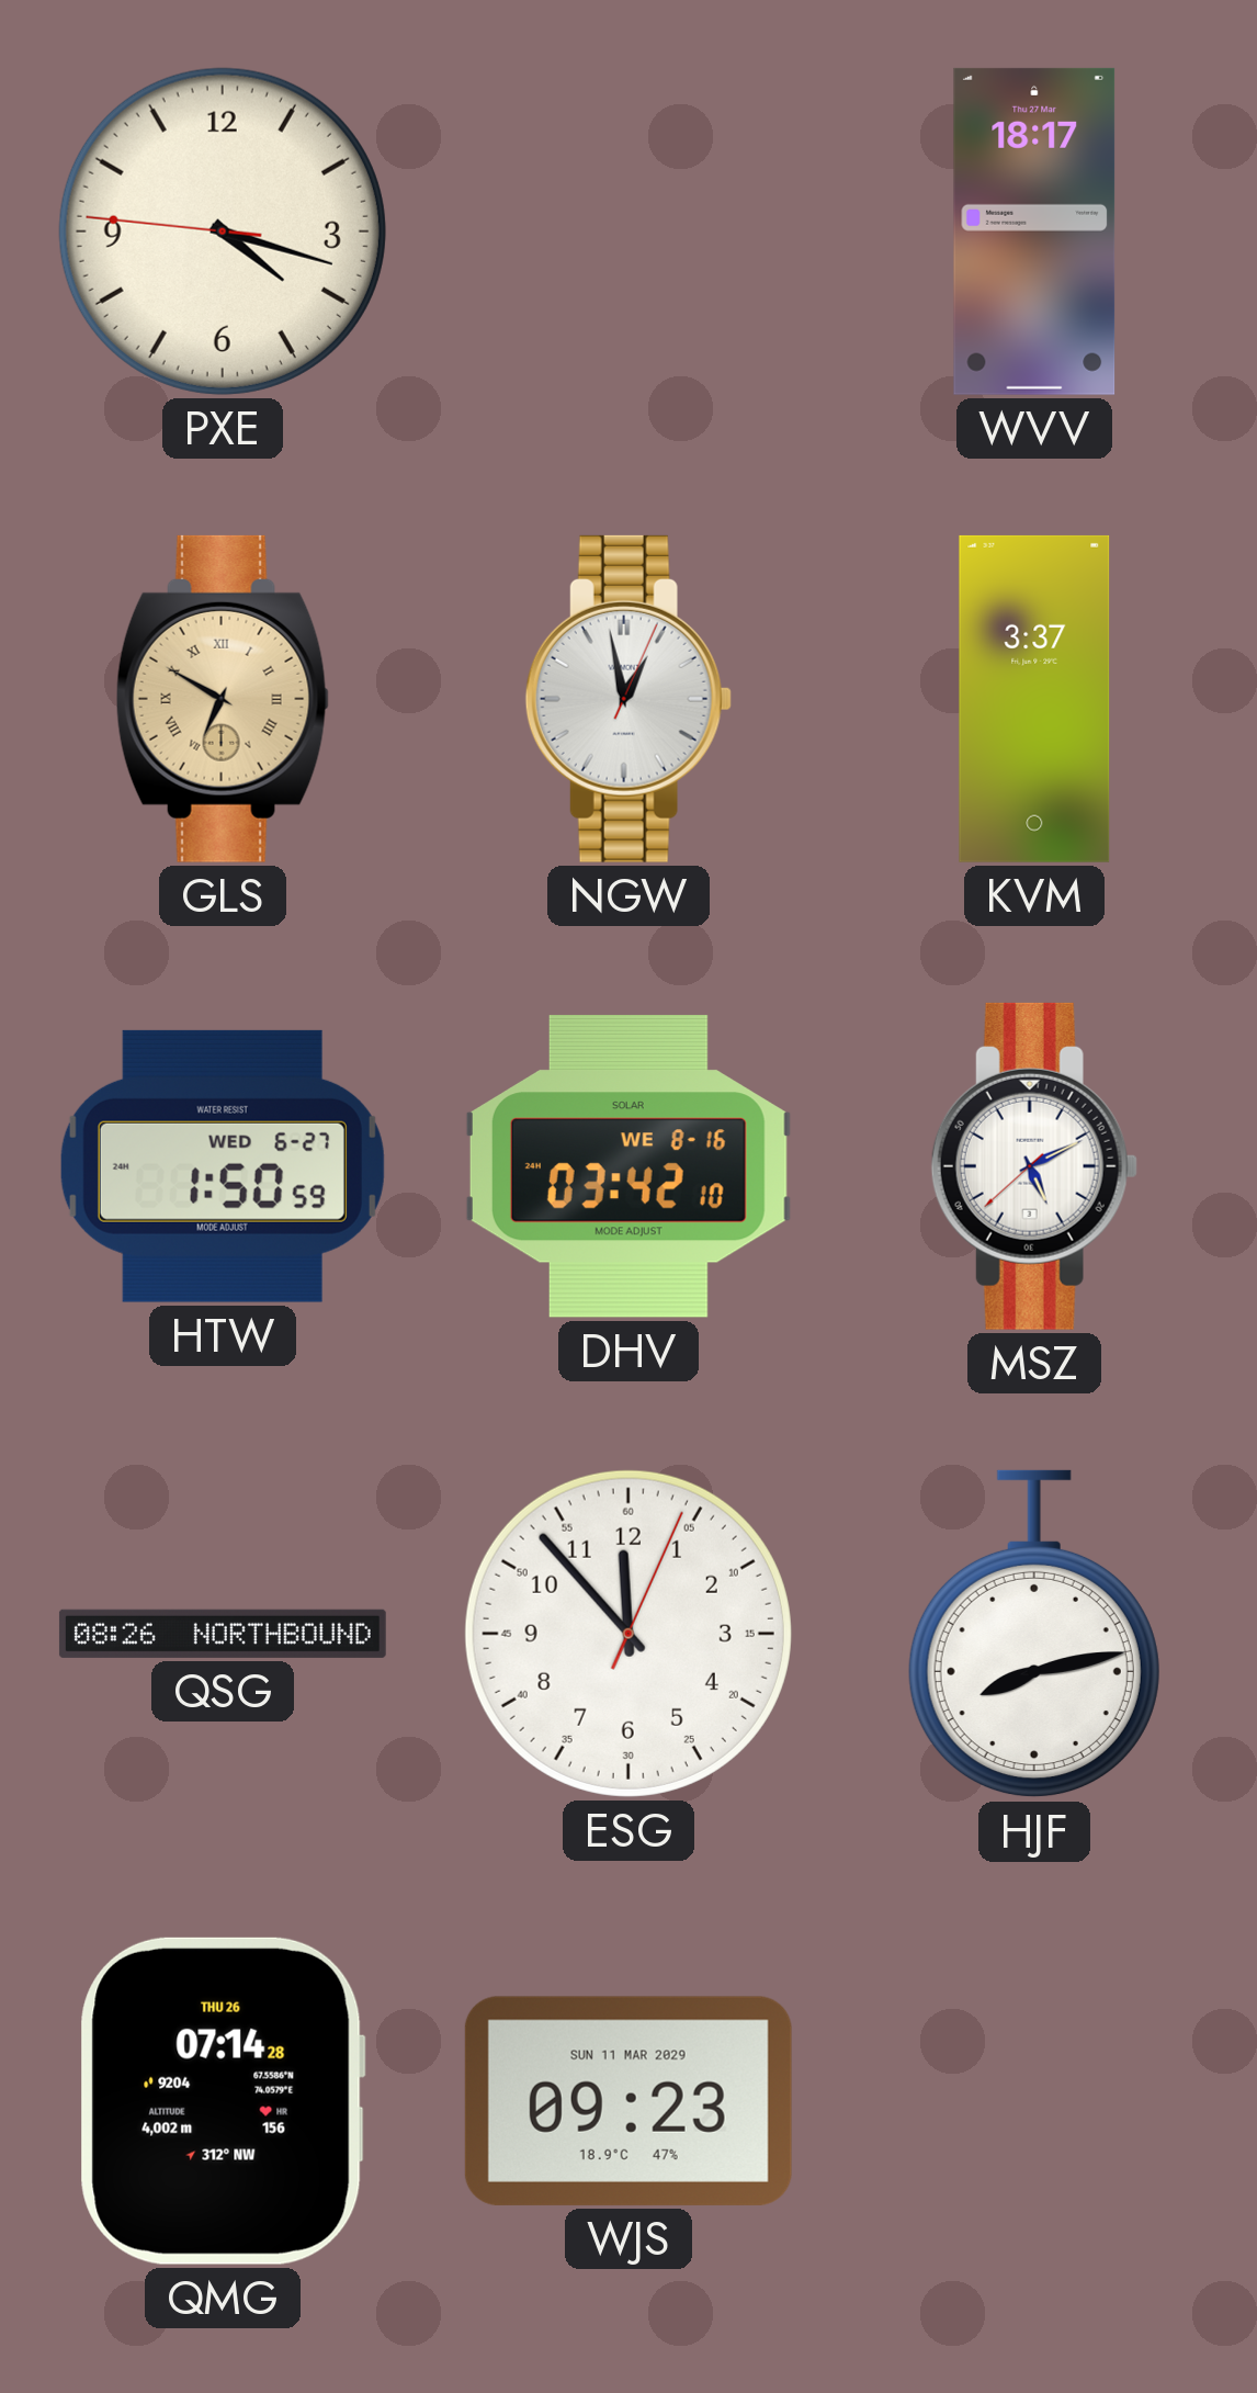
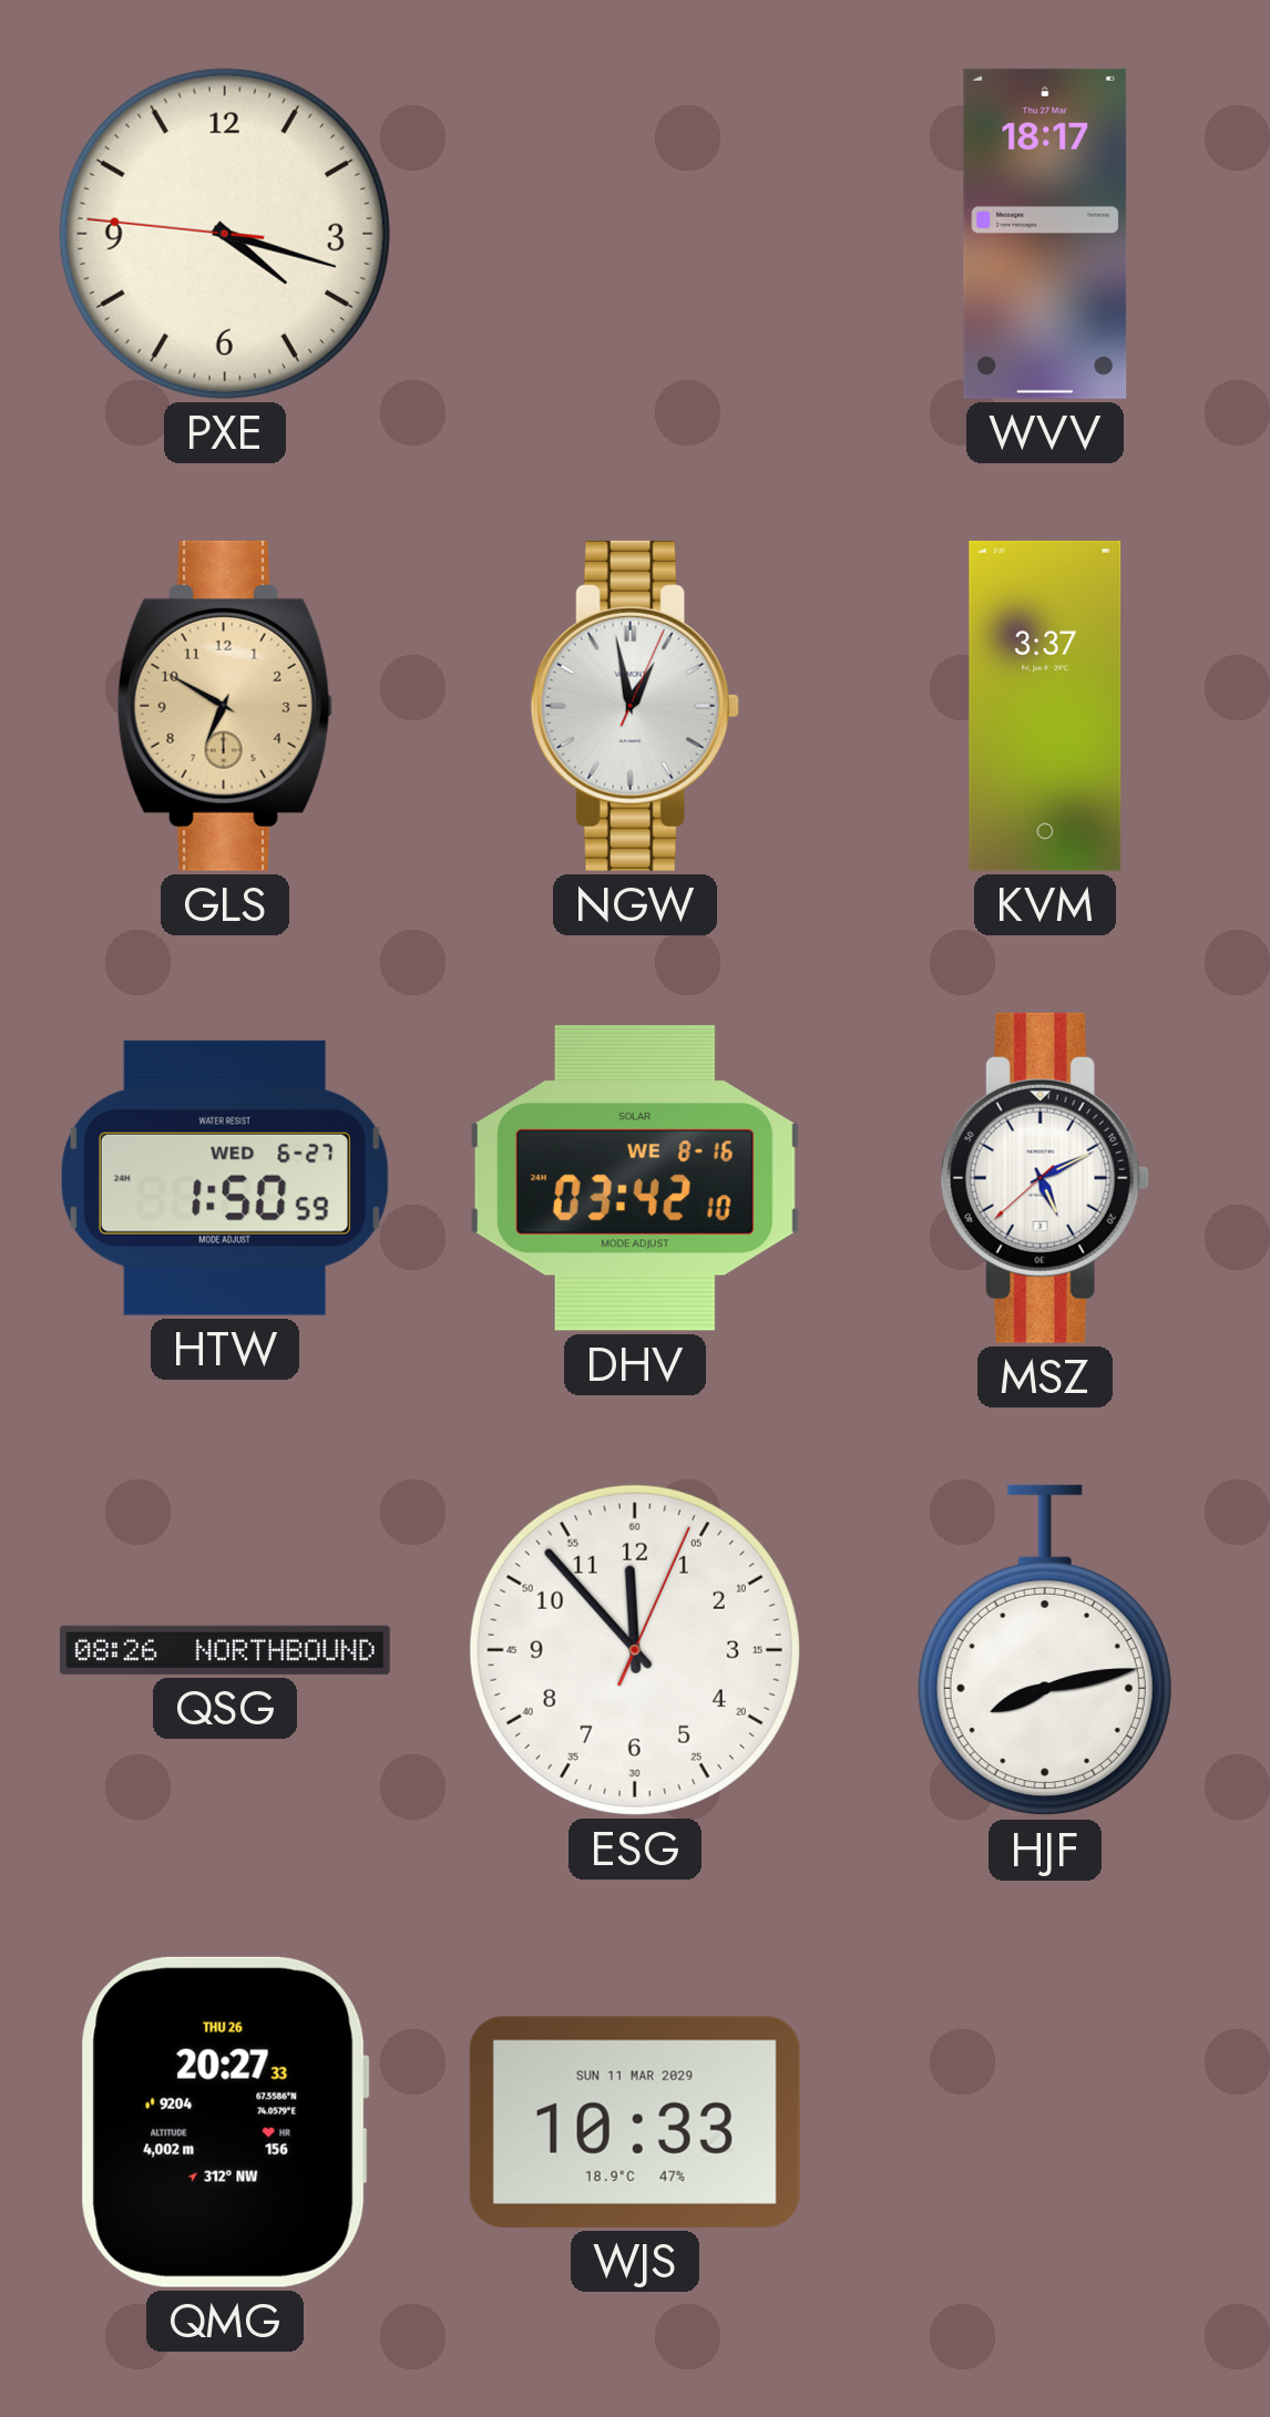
GLS numerals: Roman -> Arabic (225, 706)
QMG: 07:14 -> 20:27 (225, 2122)
WJS: 09:23 -> 10:33 (635, 2122)
